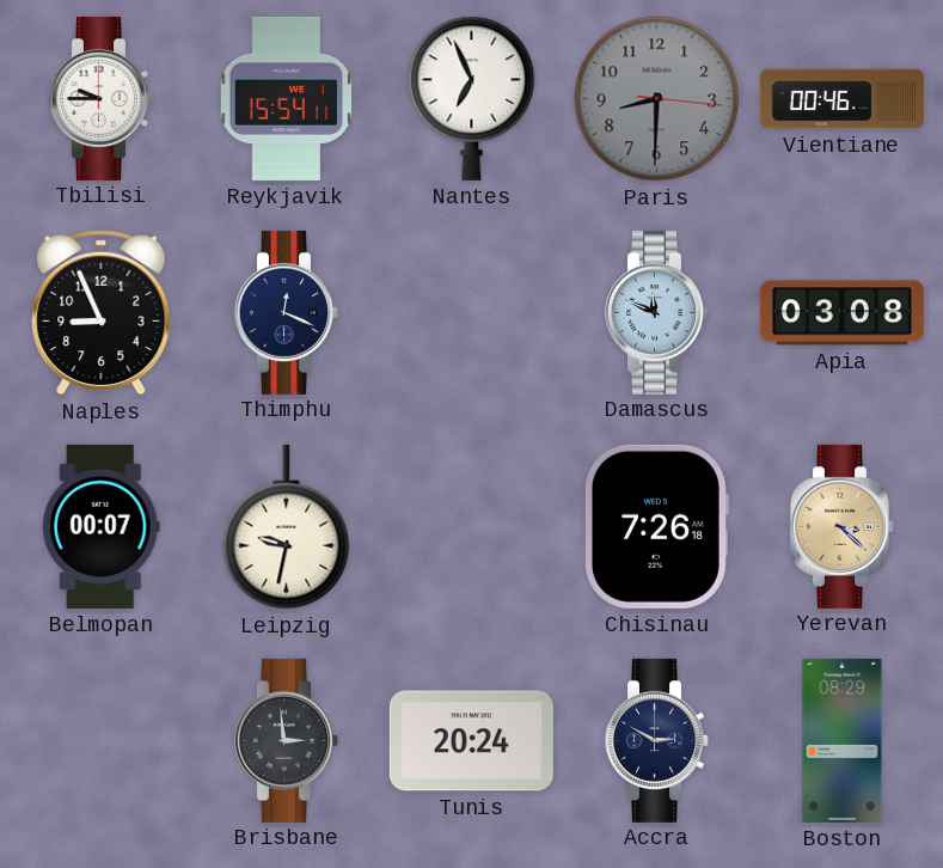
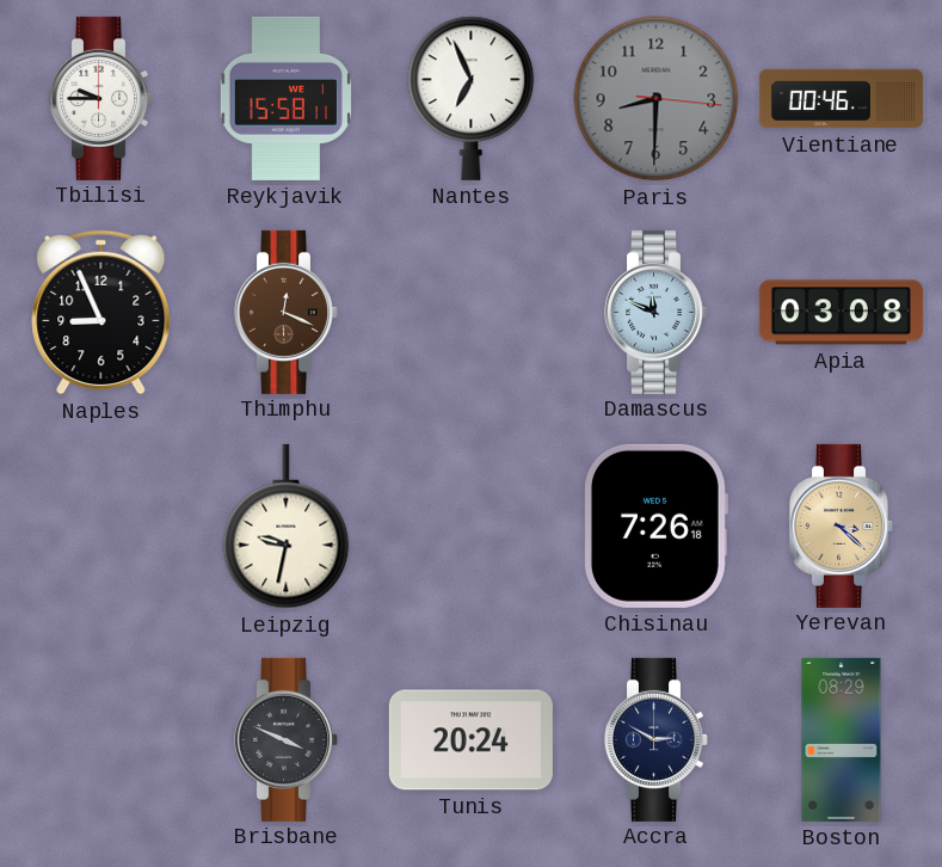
Reykjavik: 15:54 -> 15:58 (285, 98)
Thimphu dial: navy -> brown (287, 312)
Belmopan: 00:07 -> none (100, 526)
Brisbane: 2:59 -> 3:49 (287, 739)
